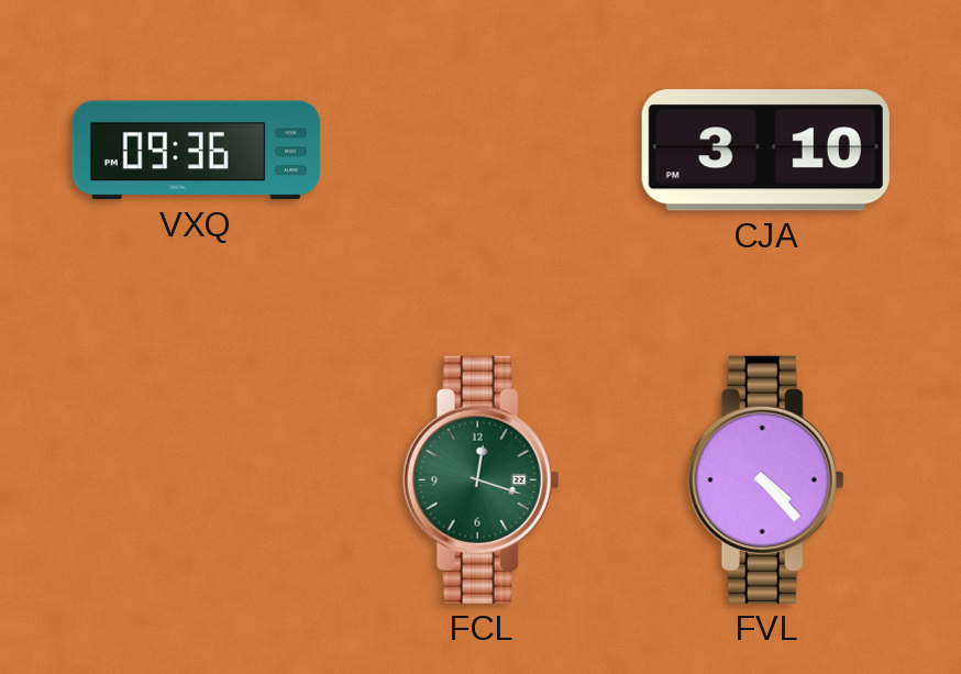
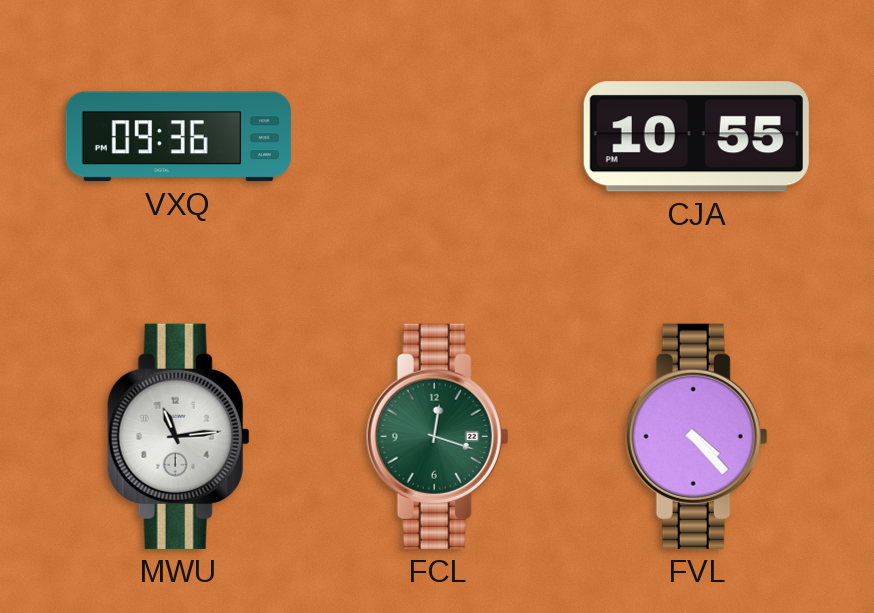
CJA: 3:10 -> 10:55 (696, 137)
MWU: none -> 11:14 (178, 436)
